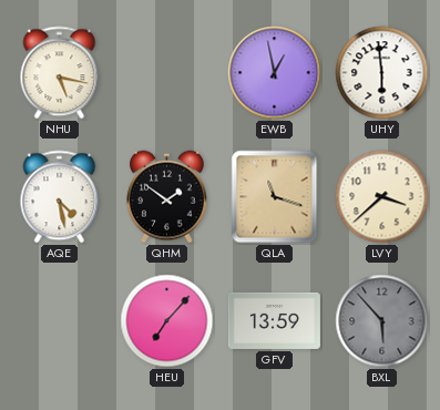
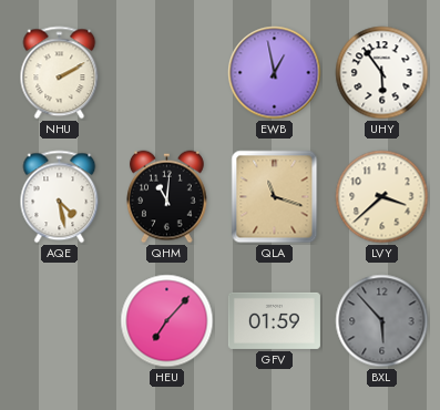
NHU: 5:17 -> 2:10 (60, 73)
UHY: 5:59 -> 5:54 (382, 73)
QHM: 1:51 -> 11:01 (167, 197)
GFV: 13:59 -> 01:59 (274, 320)
